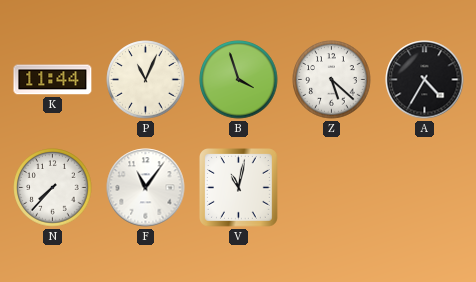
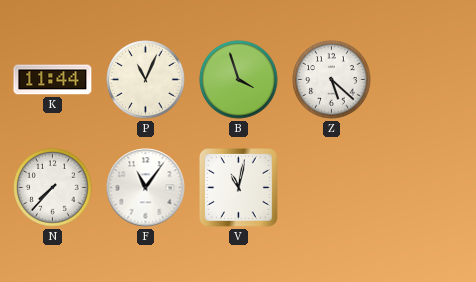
A: 4:35 -> none (425, 80)
